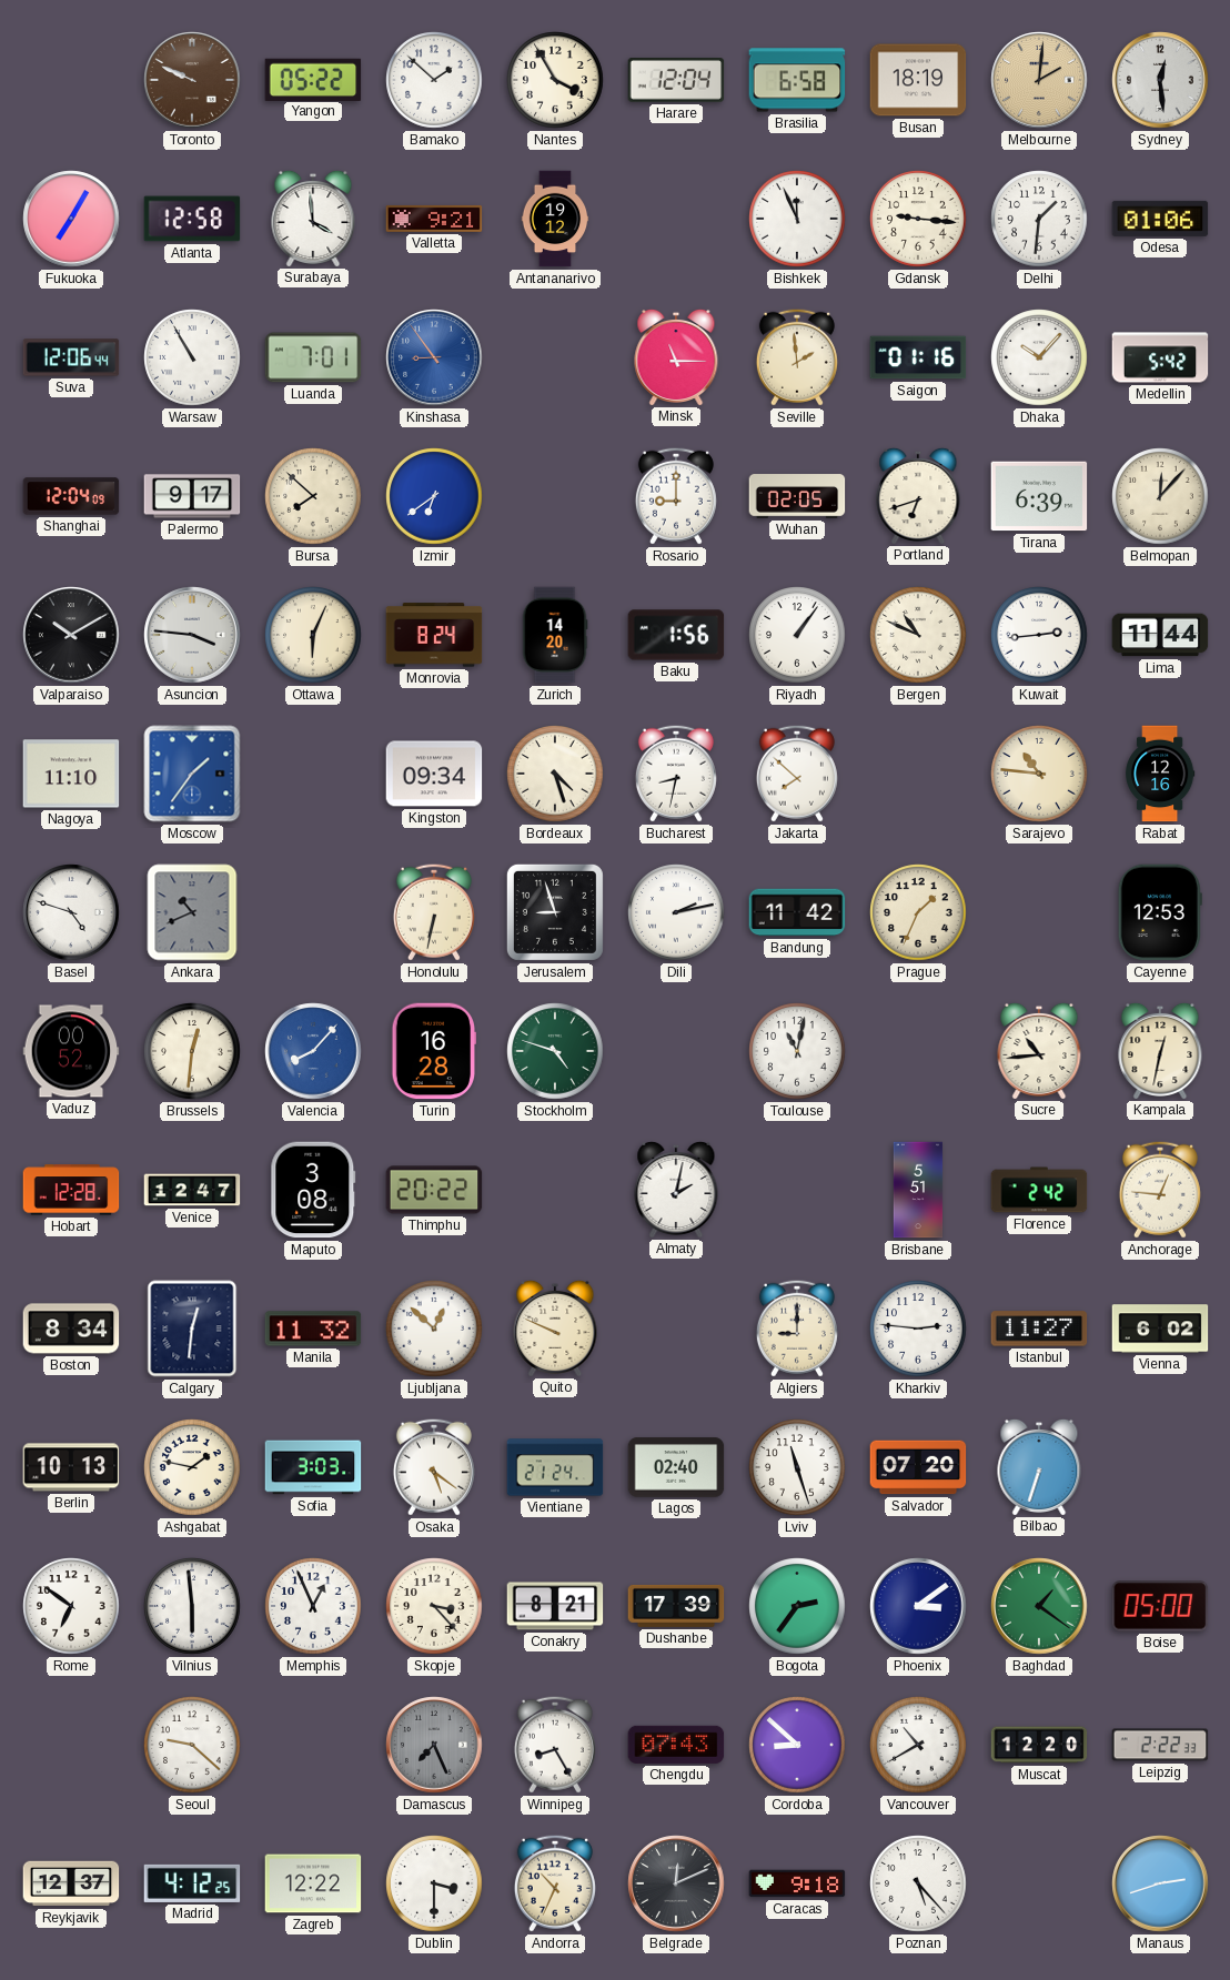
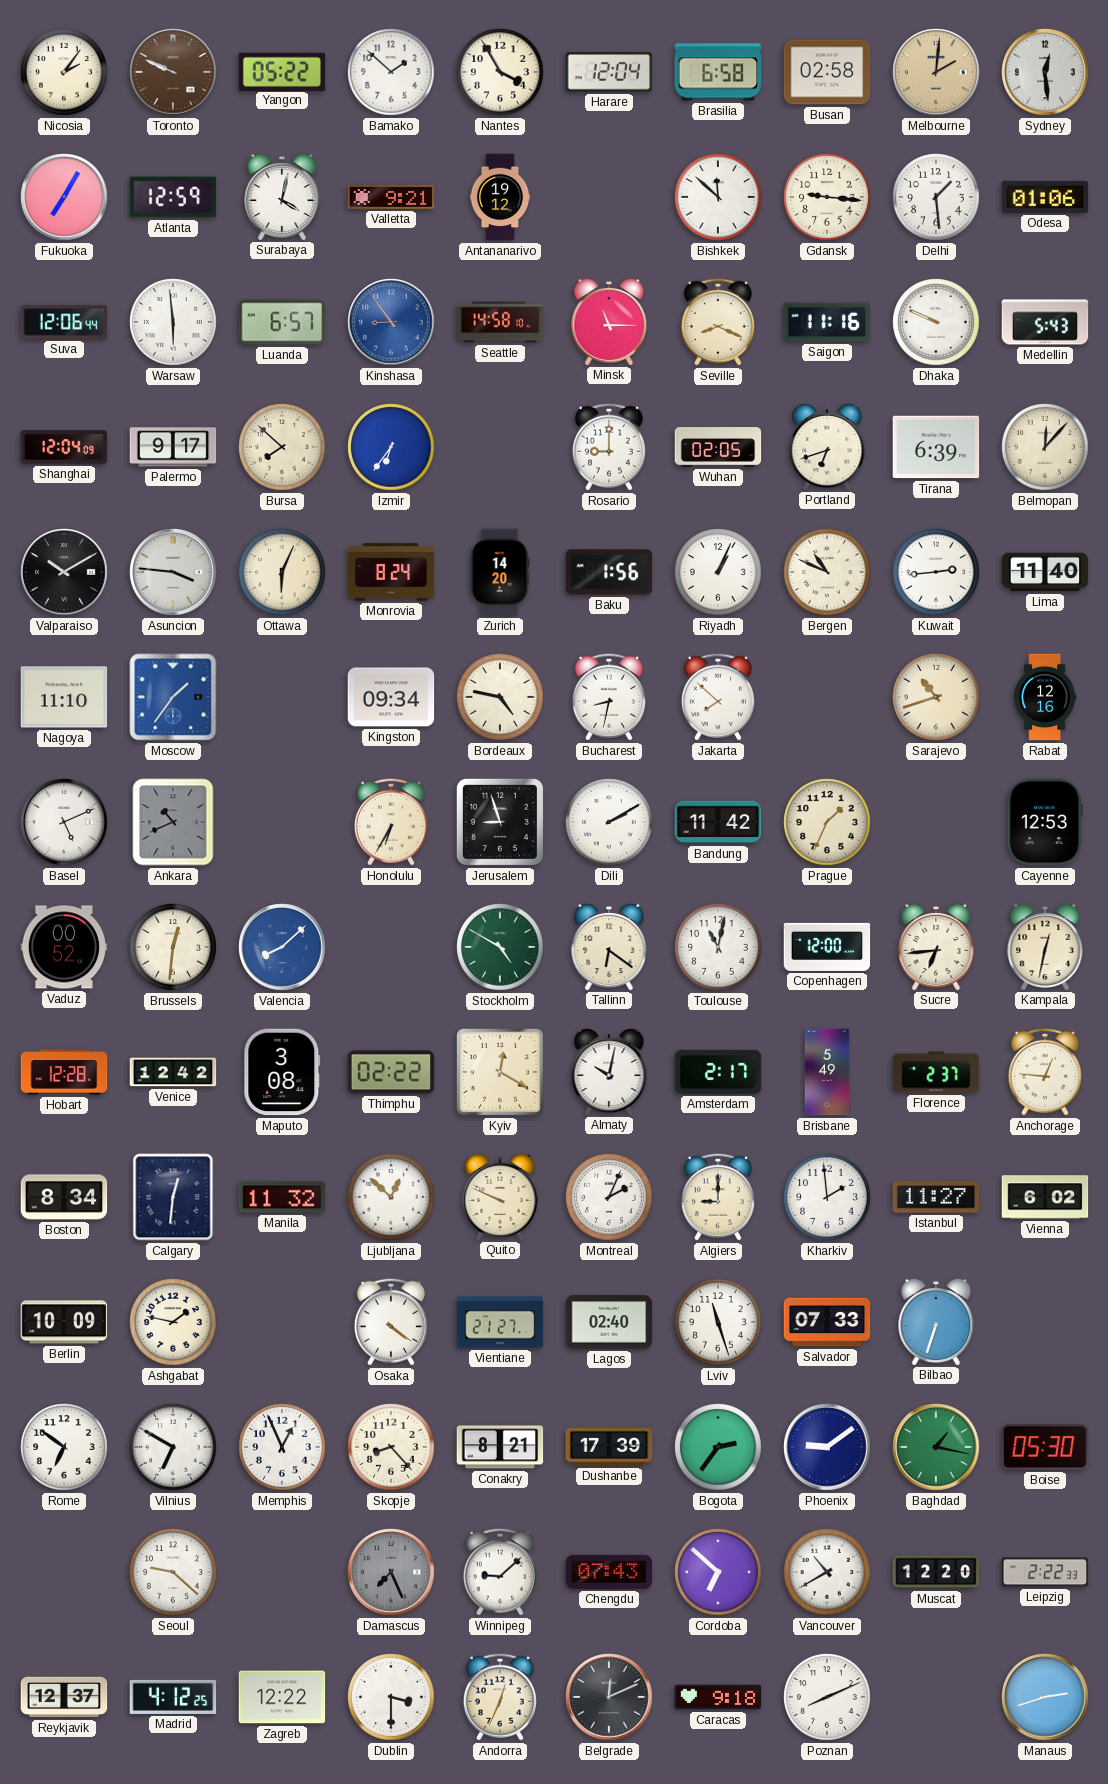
Nicosia: none -> 2:06 (64, 72)
Busan: 18:19 -> 02:58 (827, 72)
Atlanta: 12:58 -> 12:59 (173, 197)
Surabaya: 3:59 -> 4:02 (282, 196)
Bishkek: 11:56 -> 11:52 (718, 197)
Delhi: 1:31 -> 1:29 (936, 197)
Warsaw: 10:55 -> 5:59 (173, 322)
Luanda: 7:01 -> 6:57 (282, 322)
Seattle: none -> 14:58 (500, 322)
Seville: 1:59 -> 8:19 (718, 322)
Saigon: 01:16 -> 11:16 (827, 322)
Dhaka: 10:07 -> 9:49 (936, 322)
Medellin: 5:42 -> 5:43 (1045, 322)
Izmir: 6:39 -> 6:36 (391, 447)
Riyadh: 1:06 -> 1:04 (718, 572)
Lima: 11:44 -> 11:40 (1045, 572)
Bordeaux: 4:27 -> 4:47 (500, 697)
Sarajevo: 10:46 -> 10:42 (936, 697)
Basel: 4:48 -> 5:11 (64, 822)
Honolulu: 6:32 -> 6:35 (391, 822)
Dili: 2:13 -> 2:10 (609, 822)
Valencia: 8:07 -> 8:08 (282, 947)
Turin: 16:28 -> none (434, 1051)
Stockholm: 4:48 -> 4:50 (500, 947)
Tallinn: none -> 6:21 (609, 946)
Copenhagen: none -> 12:00 (827, 947)
Sucre: 10:44 -> 6:44 (936, 946)
Venice: 12:47 -> 12:42 (173, 1072)
Thimphu: 20:22 -> 02:22 (391, 1072)
Kyiv: none -> 12:20 (500, 1072)
Almaty: 2:02 -> 10:02 (609, 1071)
Amsterdam: none -> 2:17 (718, 1072)
Brisbane: 5:51 -> 5:49 (827, 1072)
Florence: 2:42 -> 2:37 (936, 1072)
Montreal: none -> 2:04 (609, 1197)
Kharkiv: 2:46 -> 1:59 (827, 1197)
Berlin: 10:13 -> 10:09 (64, 1322)
Sofia: 3:03 -> none (313, 1467)
Osaka: 5:21 -> 4:21 (391, 1322)
Vientiane: 21:24 -> 21:27 (500, 1322)
Salvador: 07:20 -> 07:33 (827, 1322)
Vilnius: 5:59 -> 6:50 (173, 1447)
Skopje: 3:23 -> 8:23 (391, 1447)
Phoenix: 3:09 -> 9:09 (827, 1447)
Baghdad: 1:21 -> 1:17 (936, 1447)
Boise: 05:00 -> 05:30 (1045, 1447)
Winnipeg: 8:25 -> 9:08 (500, 1572)
Cordoba: 8:52 -> 6:52 (718, 1572)
Andorra: 10:34 -> 12:34 (500, 1697)
Poznan: 5:23 -> 8:11 (827, 1697)
